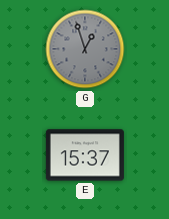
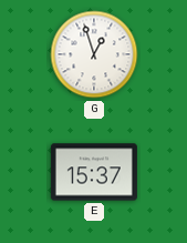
G dial: grey -> white (94, 54)
